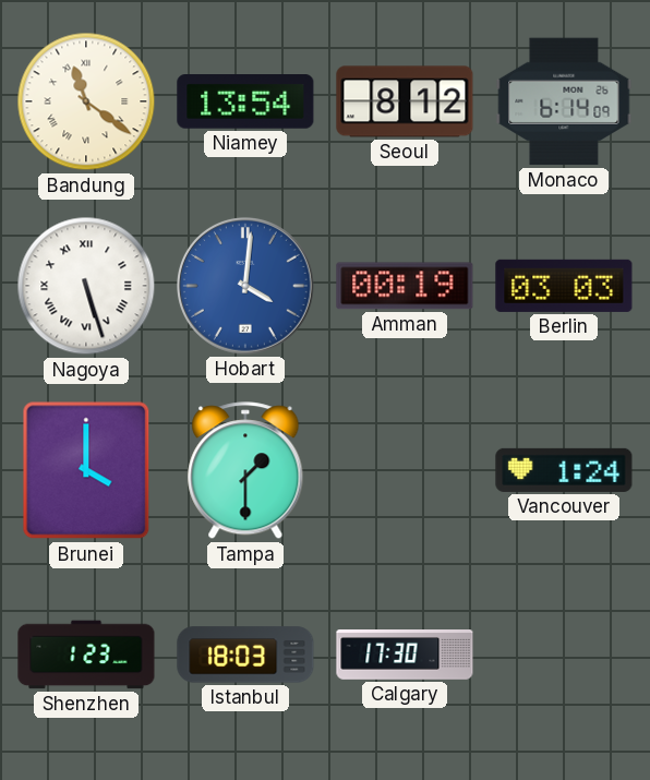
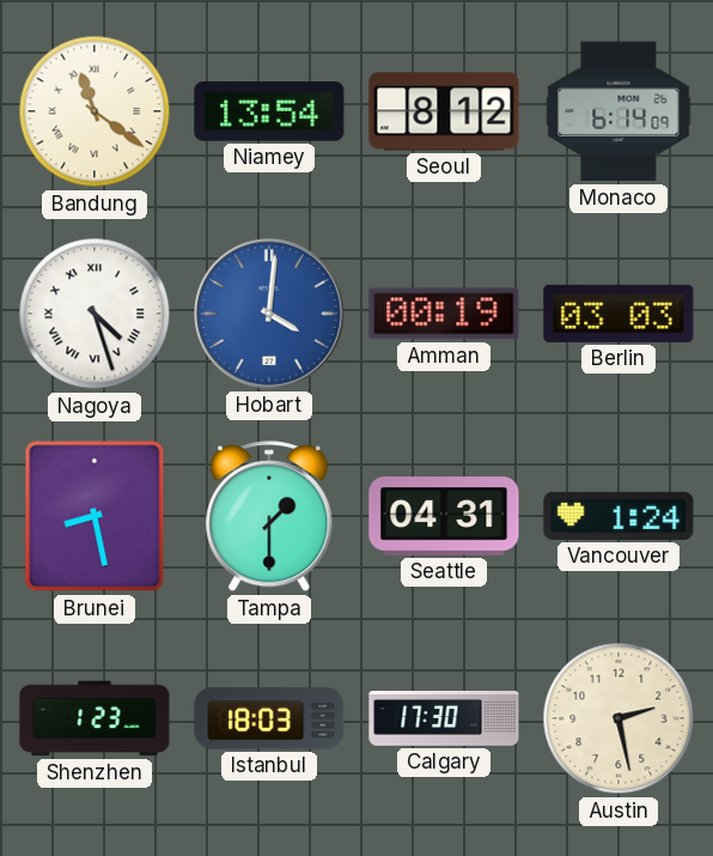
Nagoya: 5:27 -> 4:27 (95, 314)
Brunei: 4:00 -> 8:28 (95, 516)
Seattle: none -> 04:31 (444, 516)
Austin: none -> 2:28 (618, 718)
